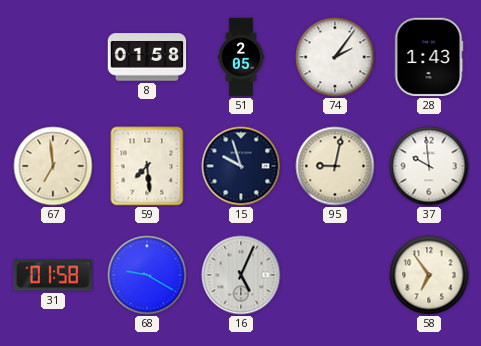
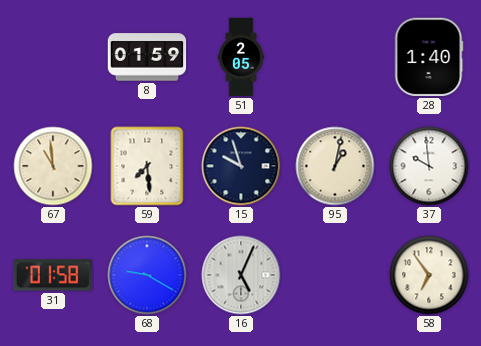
8: 01:58 -> 01:59 (147, 57)
74: 2:06 -> none (335, 57)
28: 1:43 -> 1:40 (429, 57)
67: 6:59 -> 10:59 (53, 166)
95: 9:02 -> 1:02 (335, 166)
